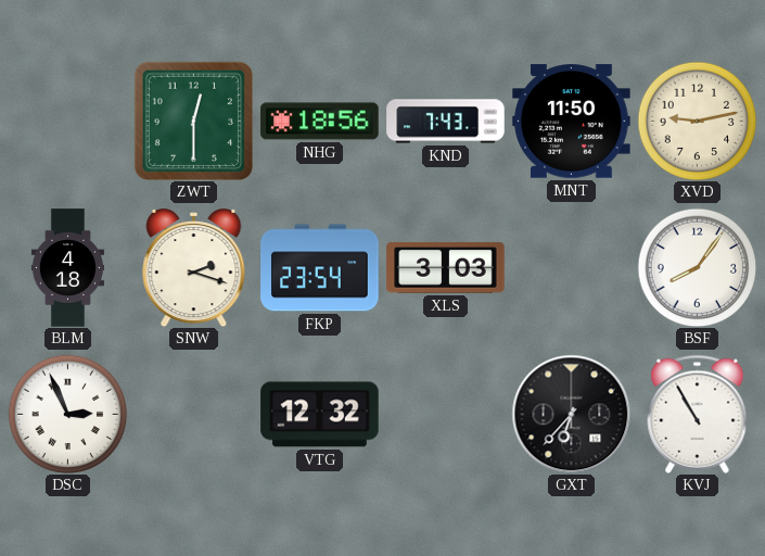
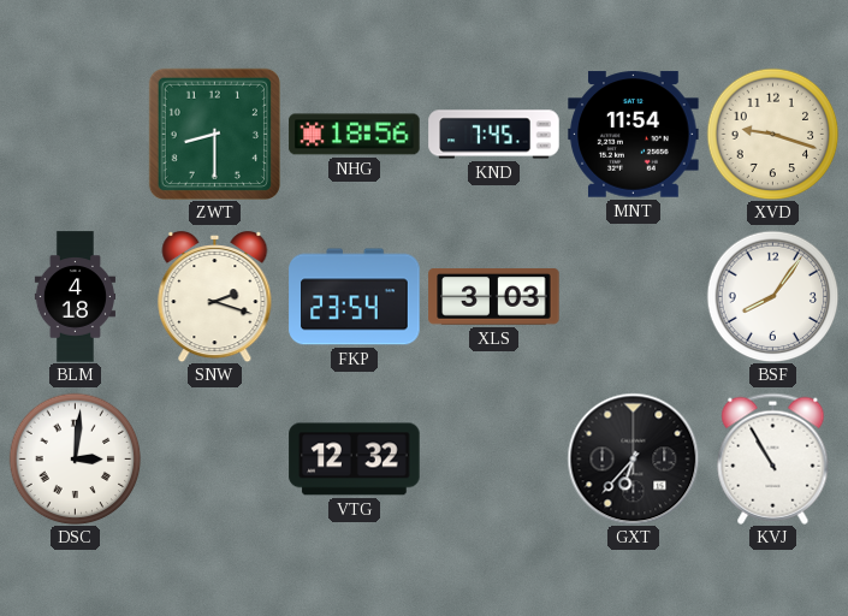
ZWT: 12:30 -> 8:30 (214, 134)
KND: 7:43 -> 7:45 (494, 135)
MNT: 11:50 -> 11:54 (634, 135)
XVD: 9:13 -> 9:18 (772, 134)
DSC: 2:56 -> 3:01 (75, 458)
